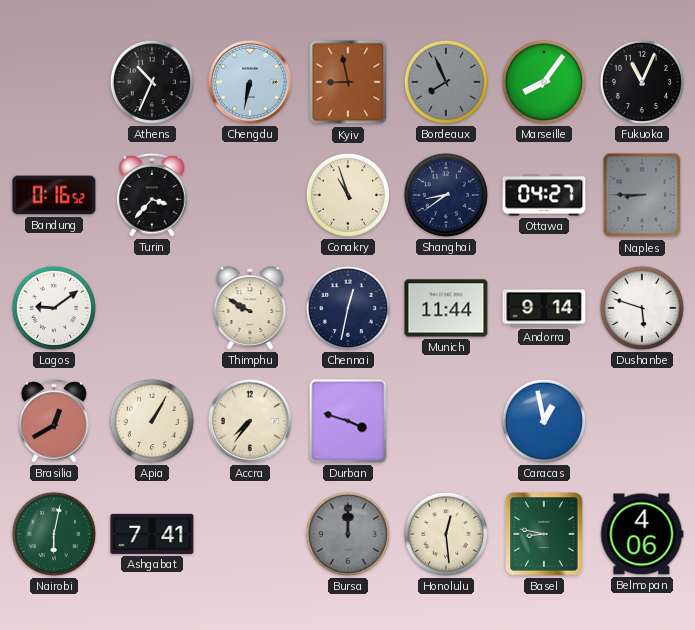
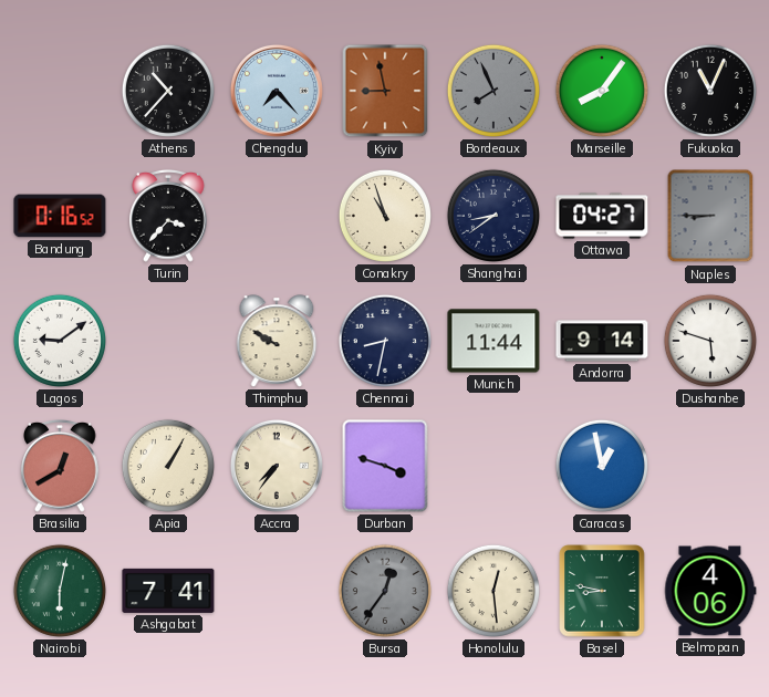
Athens: 10:34 -> 10:37 (168, 91)
Chengdu: 6:32 -> 7:23 (277, 91)
Chennai: 12:32 -> 8:32 (385, 341)
Bursa: 12:00 -> 12:36 (385, 591)
